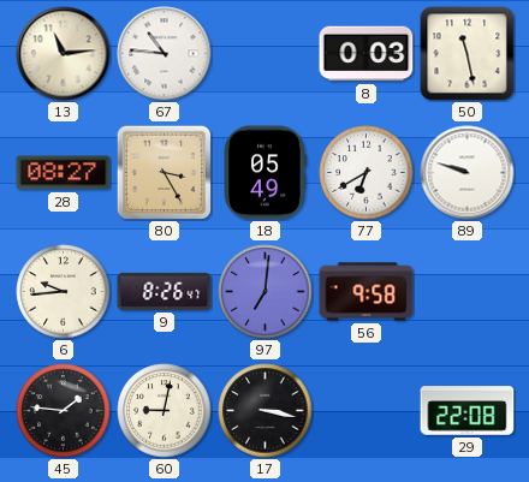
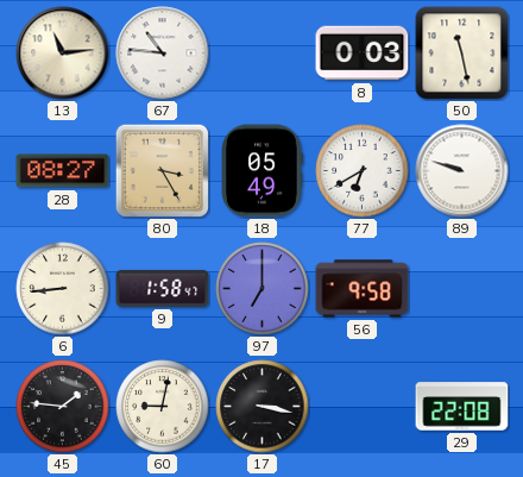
6: 9:44 -> 8:44 (63, 289)
9: 8:26 -> 1:58 (163, 288)
97: 7:01 -> 7:00 (263, 289)
